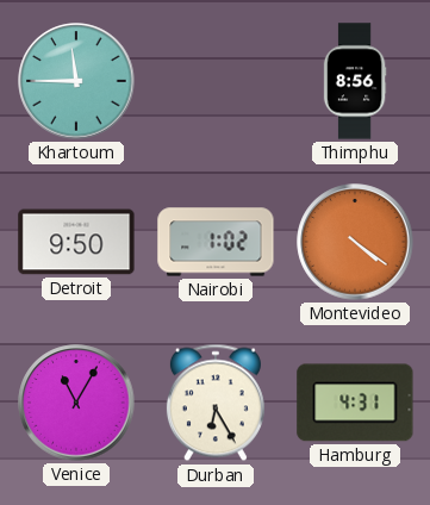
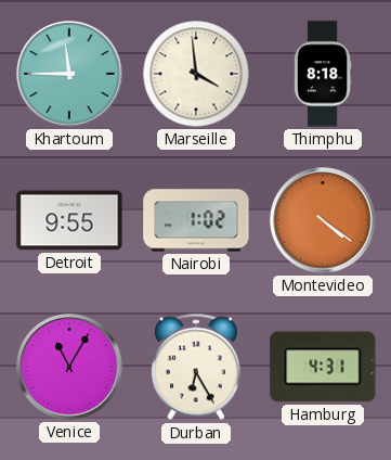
Marseille: none -> 3:59 (196, 74)
Thimphu: 8:56 -> 8:18 (323, 74)
Detroit: 9:50 -> 9:55 (69, 220)
